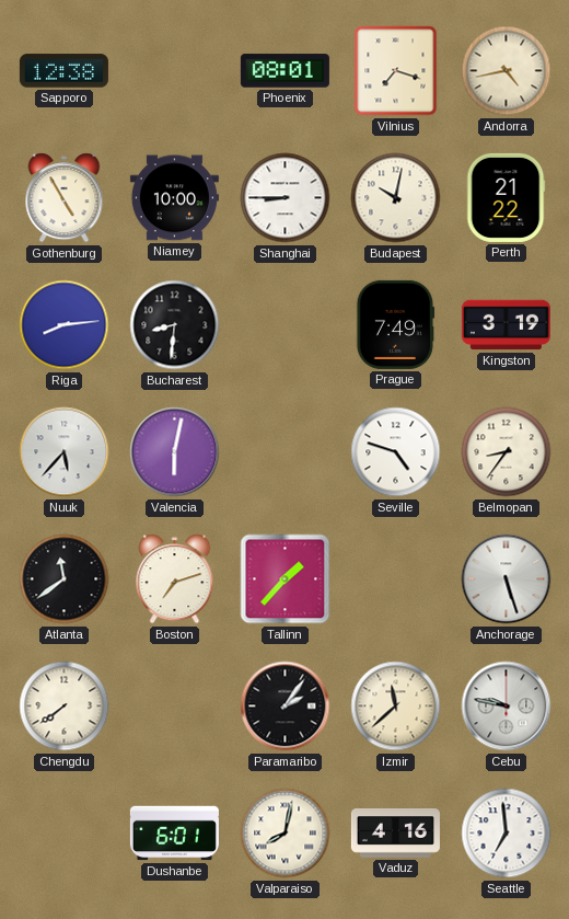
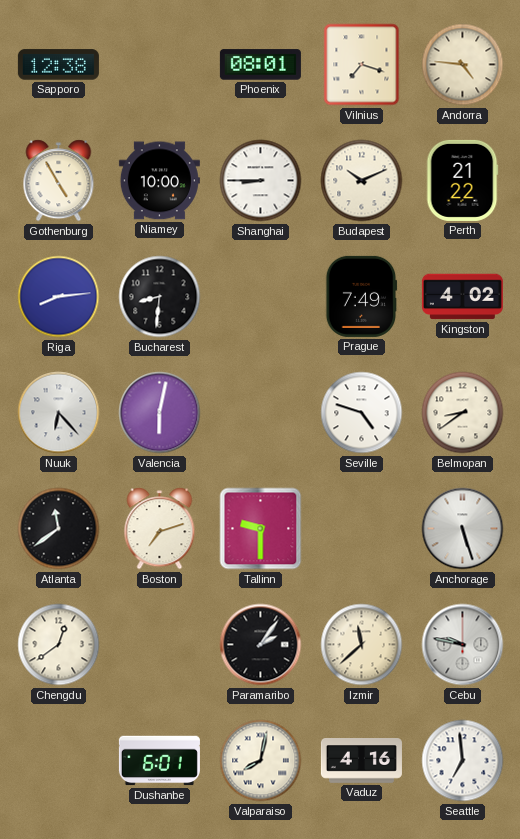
Andorra: 4:43 -> 4:46 (463, 65)
Budapest: 10:02 -> 10:11 (362, 181)
Kingston: 3:19 -> 4:02 (462, 297)
Nuuk: 5:37 -> 6:23 (59, 413)
Belmopan: 8:36 -> 8:39 (463, 413)
Tallinn: 1:37 -> 9:30 (261, 529)
Chengdu: 7:39 -> 12:39 (59, 645)
